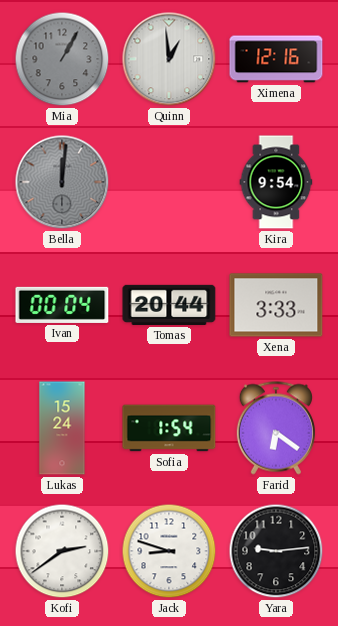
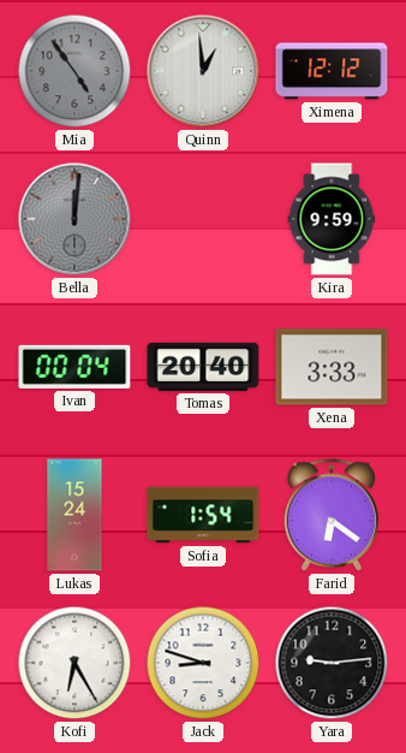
Mia: 1:05 -> 4:54 (74, 71)
Ximena: 12:16 -> 12:12 (332, 71)
Kira: 9:54 -> 9:59 (332, 219)
Tomas: 20:44 -> 20:40 (203, 367)
Kofi: 2:39 -> 6:25 (74, 663)
